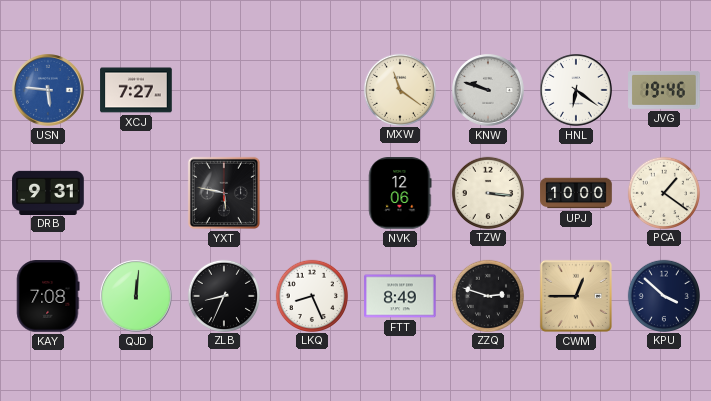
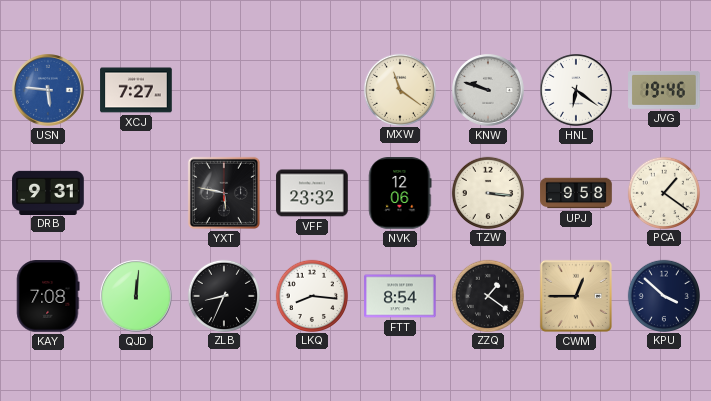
VFF: none -> 23:32 (312, 193)
UPJ: 10:00 -> 9:58 (576, 193)
LKQ: 8:26 -> 8:16 (311, 295)
FTT: 8:49 -> 8:54 (400, 296)
ZZQ: 2:48 -> 1:21 (487, 295)
